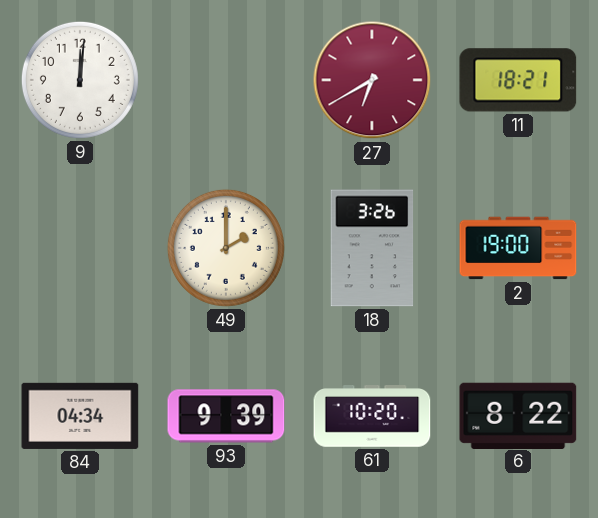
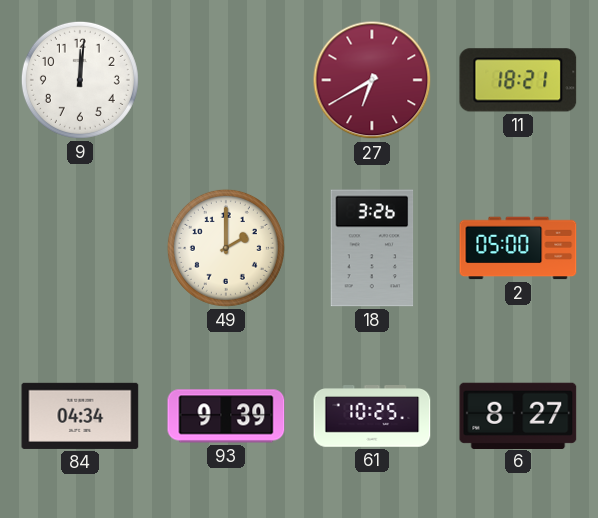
2: 19:00 -> 05:00 (518, 248)
61: 10:20 -> 10:25 (372, 417)
6: 8:22 -> 8:27 (518, 415)
